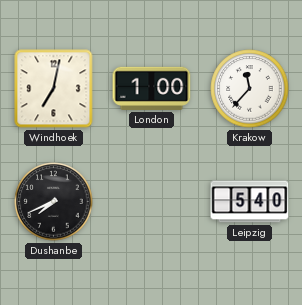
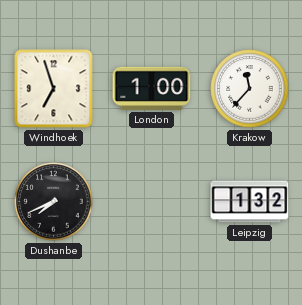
Windhoek: 7:02 -> 6:57 (54, 89)
Leipzig: 5:40 -> 1:32 (250, 202)
